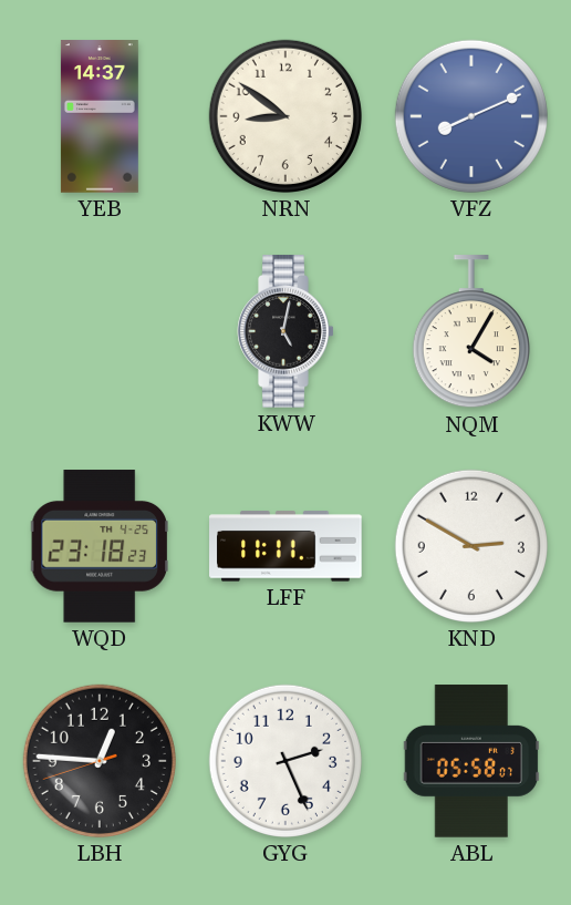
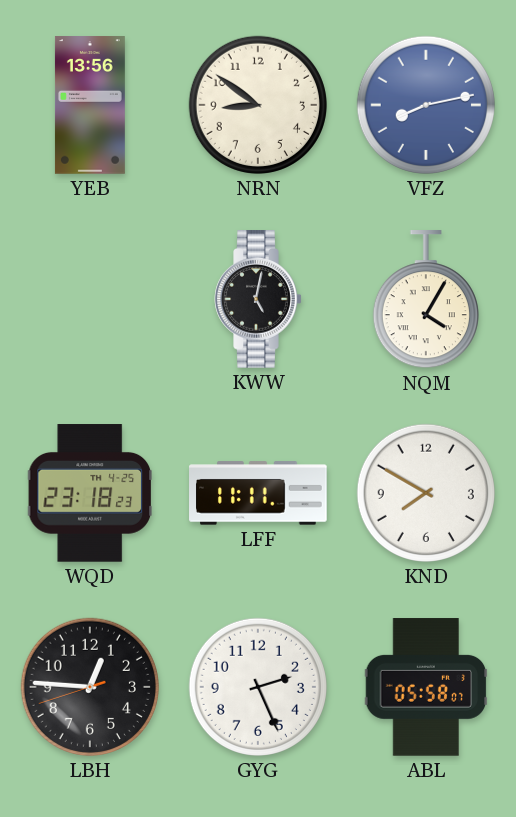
YEB: 14:37 -> 13:56 (90, 105)
VFZ: 8:11 -> 8:13 (426, 105)
KND: 2:50 -> 7:50 (426, 493)
